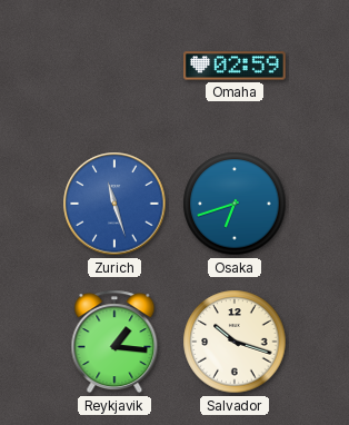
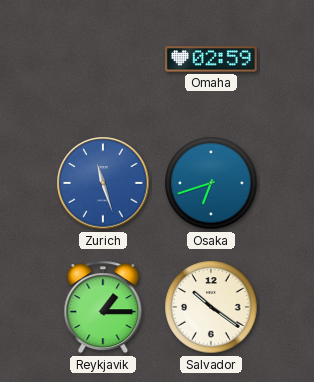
Reykjavik: 1:16 -> 1:15 (103, 307)
Salvador: 10:18 -> 10:21 (211, 307)
